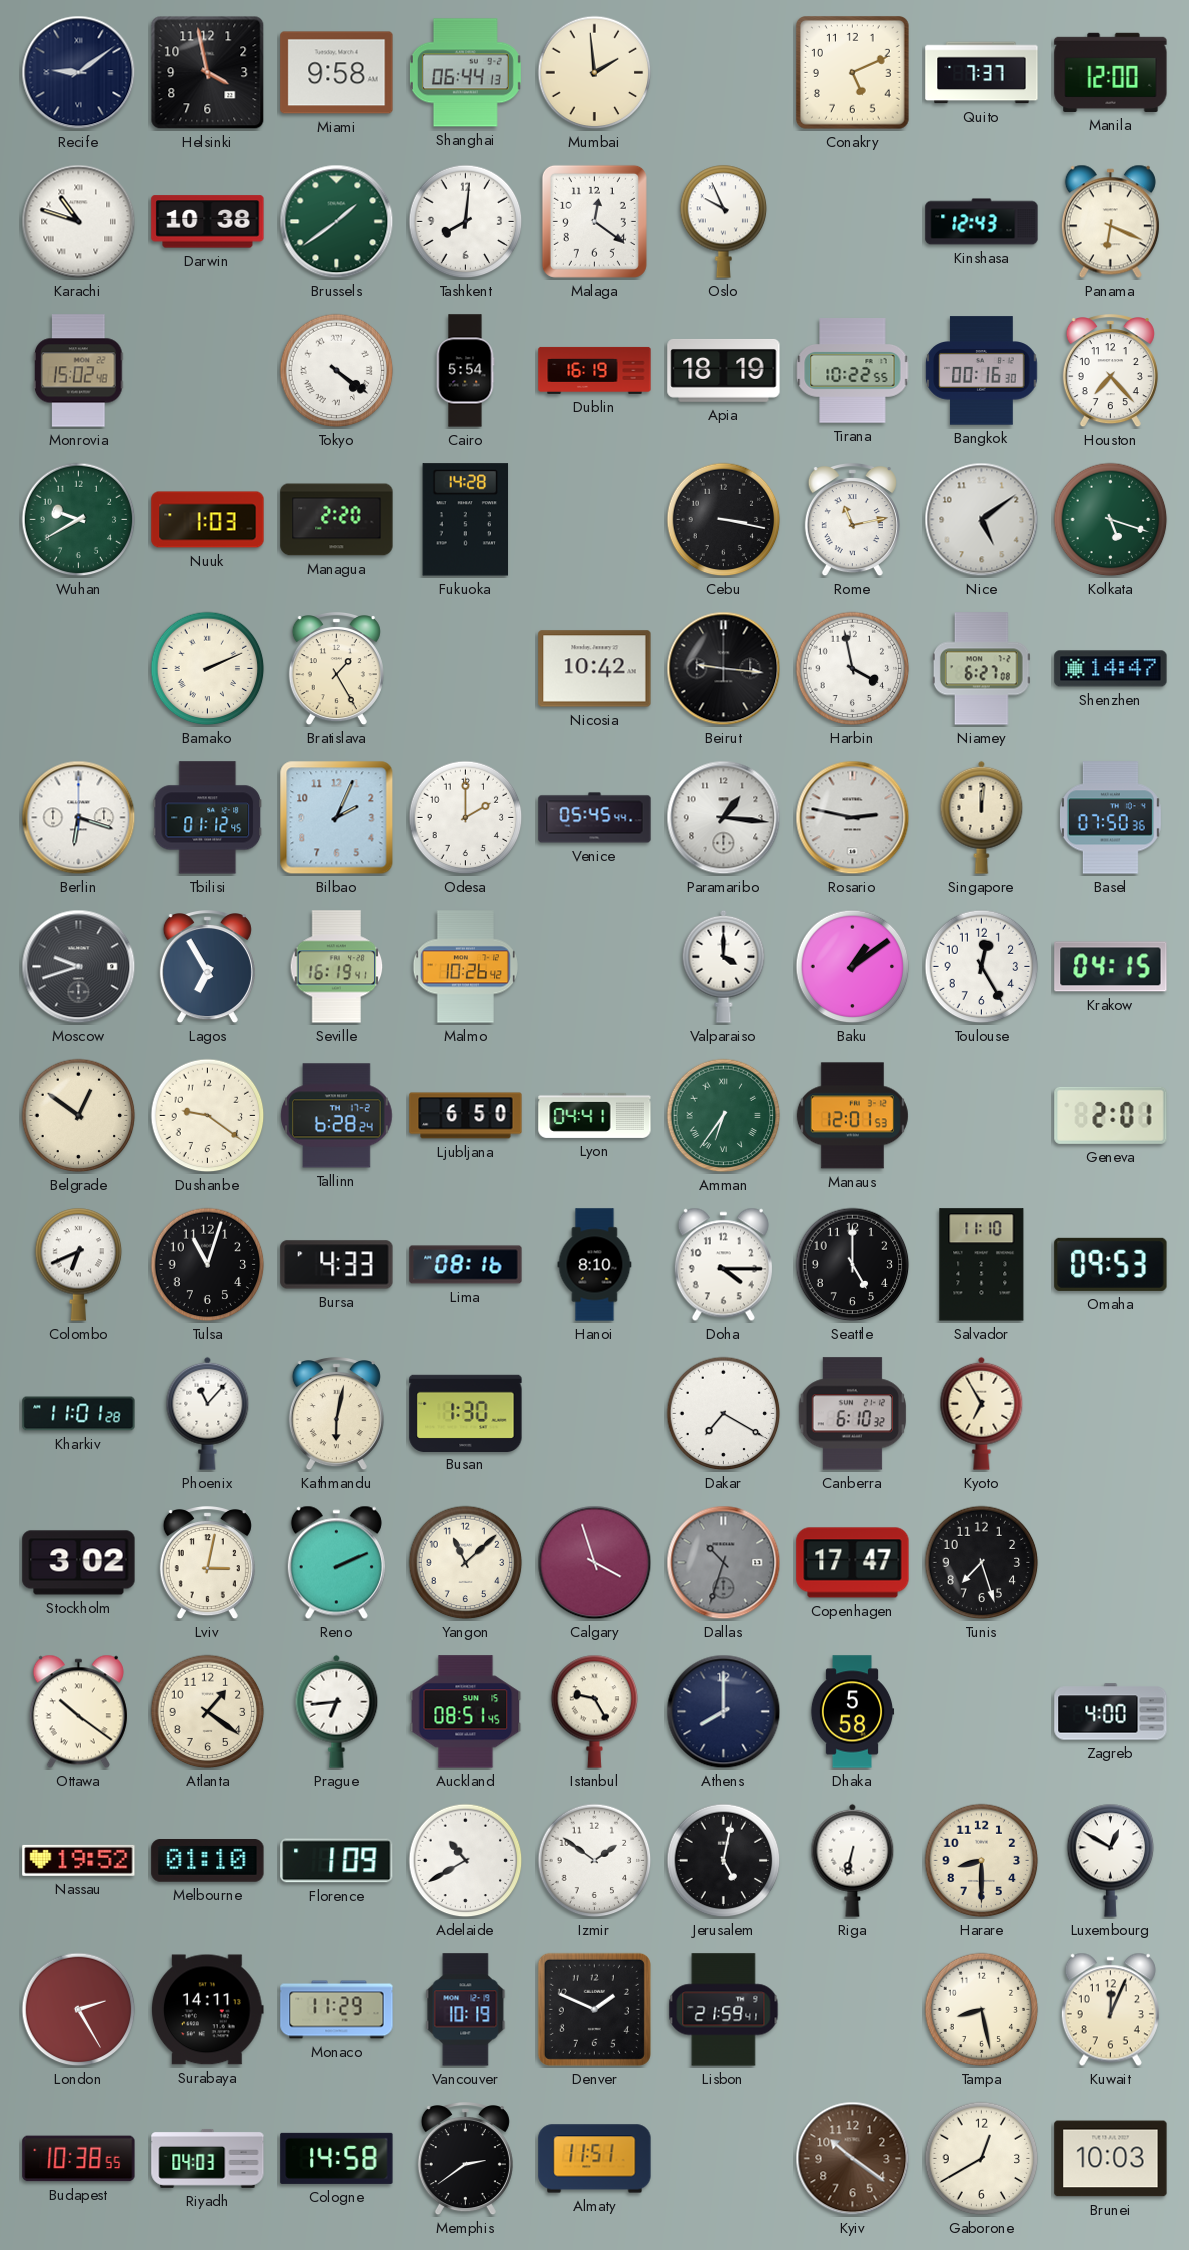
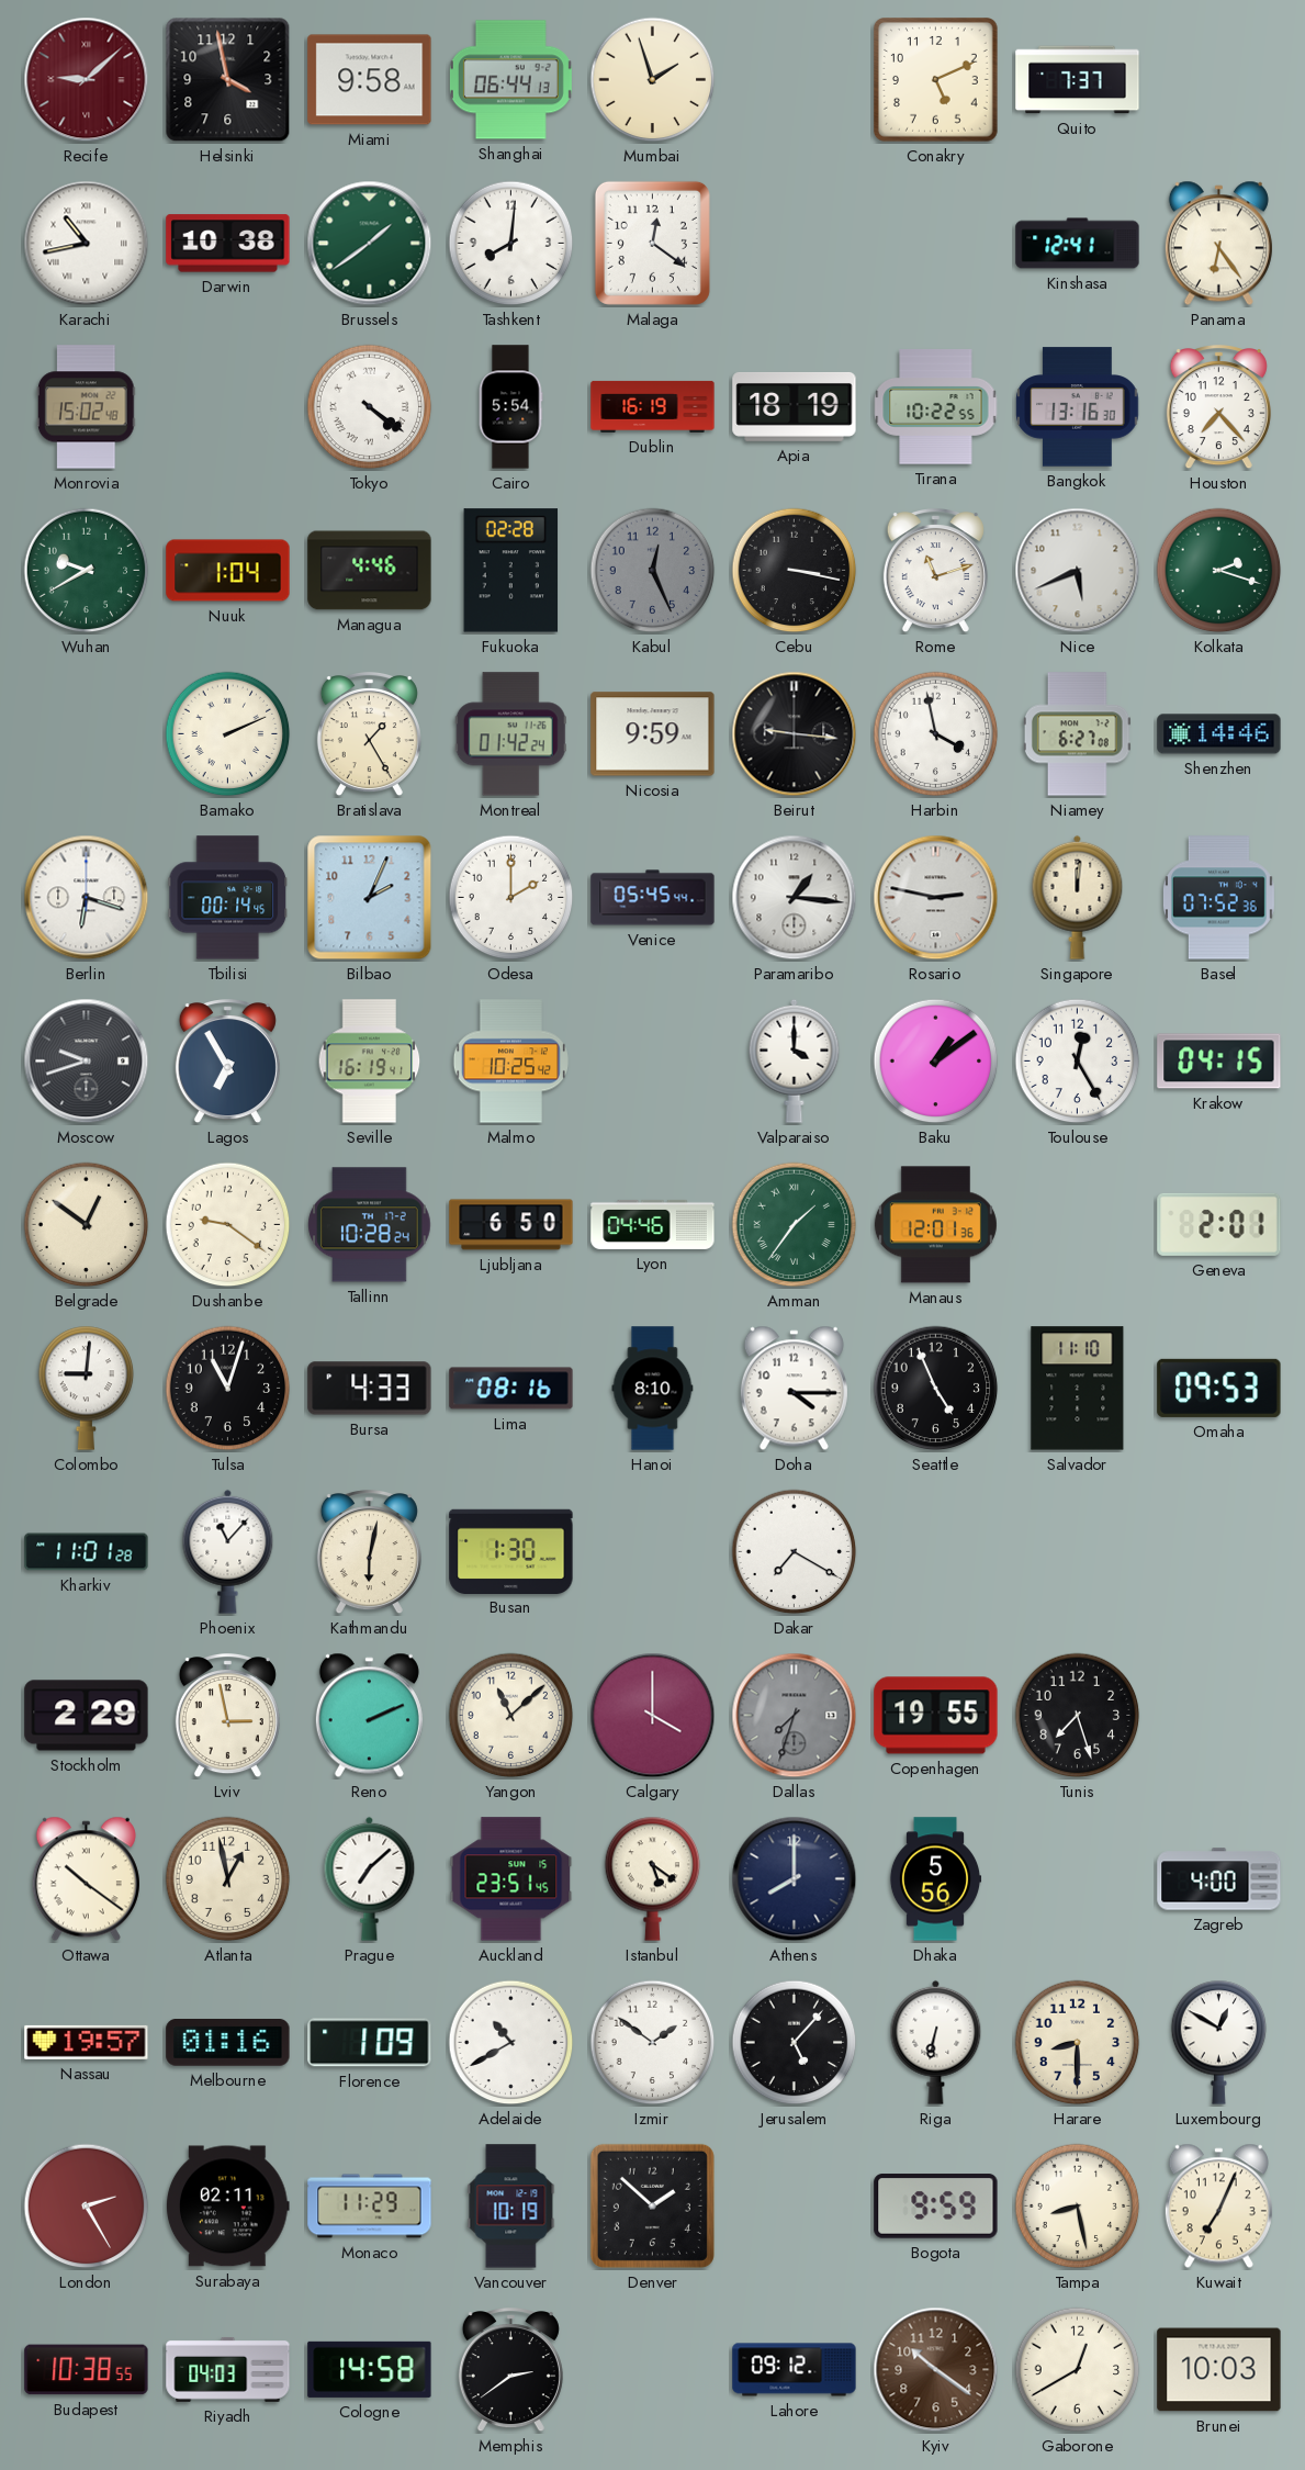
Recife: 9:09 -> 9:08 (87, 80)
Recife dial: navy -> burgundy (87, 80)
Mumbai: 1:59 -> 1:57 (653, 80)
Manila: 12:00 -> none (1111, 72)
Karachi: 10:48 -> 10:43 (87, 244)
Oslo: 9:56 -> none (724, 221)
Kinshasa: 12:43 -> 12:41 (1078, 244)
Panama: 6:19 -> 6:24 (1218, 244)
Bangkok: 00:16 -> 13:16 (1078, 407)
Nuuk: 1:03 -> 1:04 (228, 571)
Managua: 2:20 -> 4:46 (370, 571)
Fukuoka: 14:28 -> 02:28 (511, 571)
Kabul: none -> 12:26 (653, 571)
Rome: 11:13 -> 11:12 (935, 572)
Nice: 5:09 -> 5:41 (1078, 571)
Kolkata: 5:18 -> 2:18 (1219, 571)
Montreal: none -> 01:42 (510, 734)
Nicosia: 10:42 -> 9:59 (653, 734)
Shenzhen: 14:47 -> 14:46 (1219, 734)
Tbilisi: 01:12 -> 00:14 (228, 898)
Basel: 07:50 -> 07:52 (1218, 898)
Malmo: 10:26 -> 10:25 (510, 1062)
Tallinn: 6:28 -> 10:28 (370, 1225)
Lyon: 04:41 -> 04:46 (653, 1224)
Amman: 6:36 -> 1:36 (795, 1225)
Manaus: 12:01:53 -> 12:01:36 (935, 1225)
Colombo: 6:41 -> 9:01 (87, 1388)
Seattle: 5:00 -> 4:56 (936, 1389)
Canberra: 6:10 -> none (852, 1414)
Kyoto: 6:55 -> none (982, 1413)
Stockholm: 3:02 -> 2:29 (87, 1716)
Lviv: 3:02 -> 2:58 (227, 1717)
Calgary: 3:57 -> 4:00 (653, 1716)
Dallas: 10:33 -> 7:33 (795, 1716)
Copenhagen: 17:47 -> 19:55 (936, 1716)
Atlanta: 1:21 -> 12:58 (228, 1879)
Prague: 6:44 -> 7:08 (370, 1878)
Auckland: 08:51 -> 23:51 (511, 1879)
Istanbul: 9:25 -> 5:21 (653, 1878)
Dhaka: 5:58 -> 5:56 (935, 1879)
Nassau: 19:52 -> 19:57 (87, 2042)
Melbourne: 01:10 -> 01:16 (228, 2043)
Jerusalem: 5:02 -> 5:07 (795, 2043)
Surabaya: 14:11 -> 02:11 (227, 2207)
Denver: 1:49 -> 1:52 (652, 2205)
Lisbon: 21:59 -> none (724, 2010)
Bogota: none -> 9:59 (936, 2207)
Kuwait: 12:04 -> 7:04 (1218, 2207)
Almaty: 11:51 -> none (595, 2159)
Lahore: none -> 09:12 (795, 2370)
